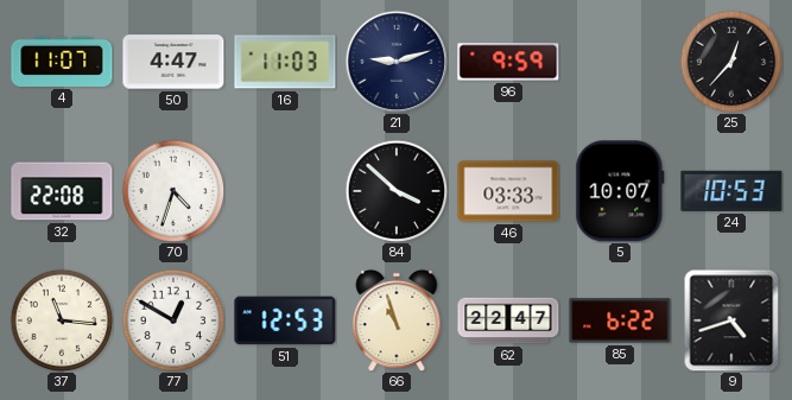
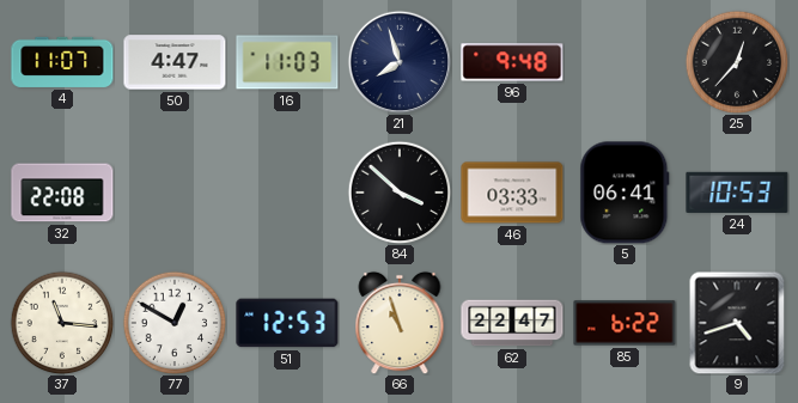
21: 9:12 -> 7:57 (398, 61)
96: 9:59 -> 9:48 (512, 62)
70: 4:33 -> none (173, 191)
5: 10:07 -> 06:41 (625, 193)
